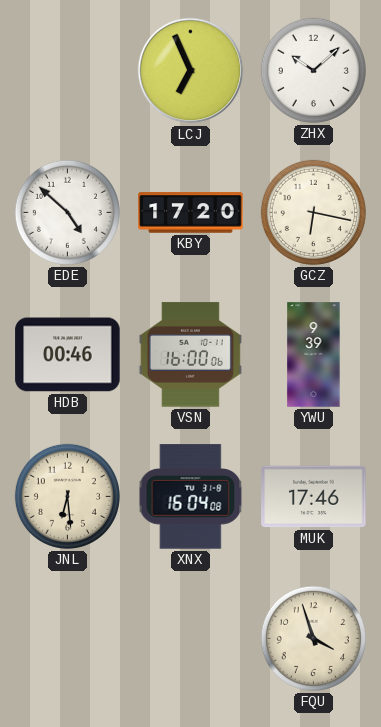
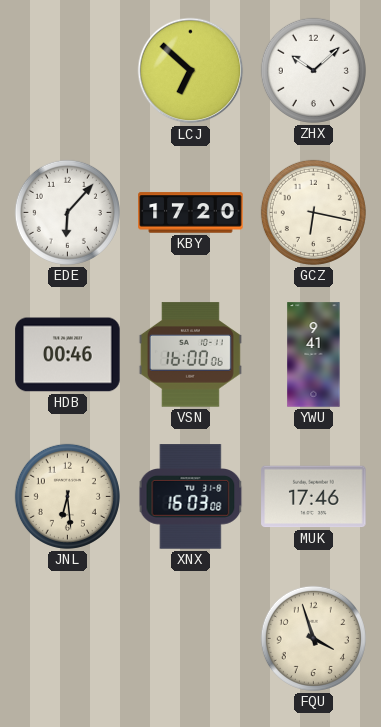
LCJ: 6:56 -> 6:52 (191, 71)
EDE: 4:52 -> 6:07 (67, 212)
YWU: 9:39 -> 9:41 (314, 355)
XNX: 16:04 -> 16:03 (191, 497)
